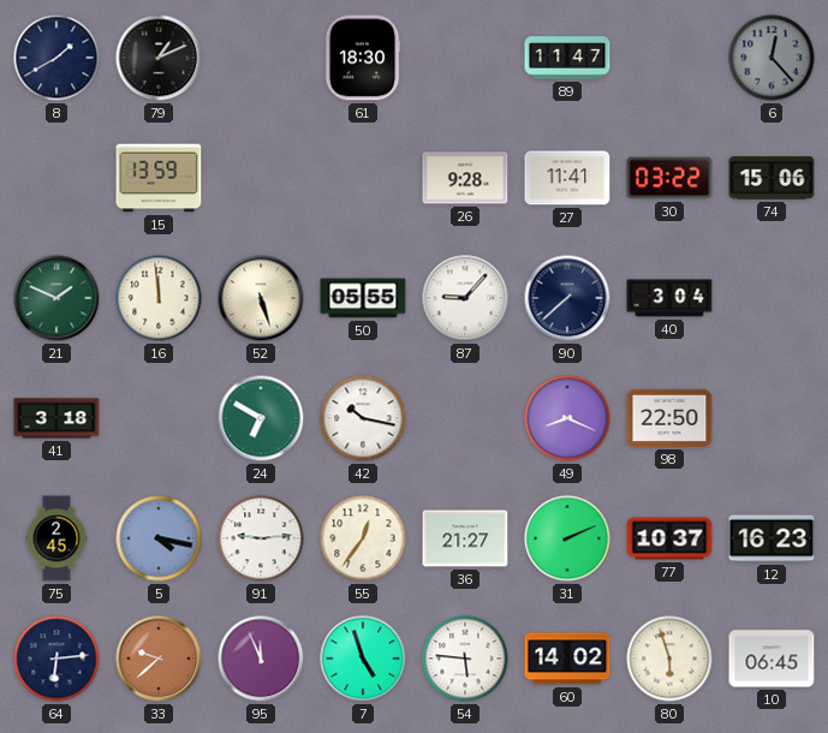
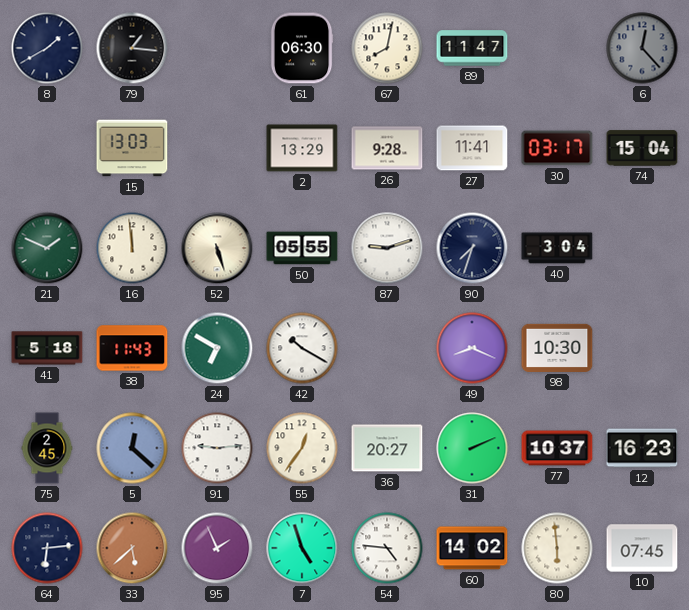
79: 1:11 -> 1:16 (132, 48)
61: 18:30 -> 06:30 (302, 48)
67: none -> 8:02 (387, 48)
15: 13:59 -> 13:03 (132, 148)
2: none -> 13:29 (302, 148)
30: 03:22 -> 03:17 (557, 148)
74: 15:06 -> 15:04 (642, 148)
87: 9:07 -> 9:12 (387, 248)
90: 7:38 -> 7:33 (472, 248)
41: 3:18 -> 5:18 (47, 348)
38: none -> 11:43 (132, 348)
42: 10:17 -> 10:20 (302, 348)
98: 22:50 -> 10:30 (557, 348)
5: 4:17 -> 12:22 (132, 448)
36: 21:27 -> 20:27 (387, 448)
33: 9:38 -> 5:38 (132, 548)
95: 11:56 -> 1:56 (217, 548)
54: 5:46 -> 4:46 (387, 548)
80: 5:57 -> 5:59 (557, 548)
10: 06:45 -> 07:45 (642, 548)
